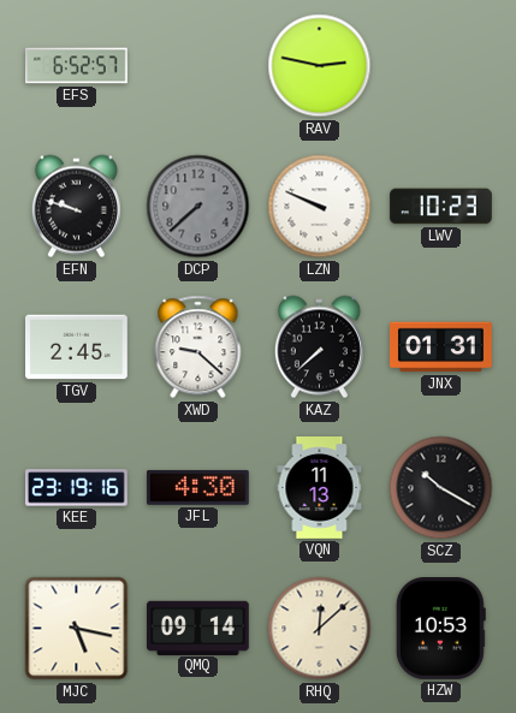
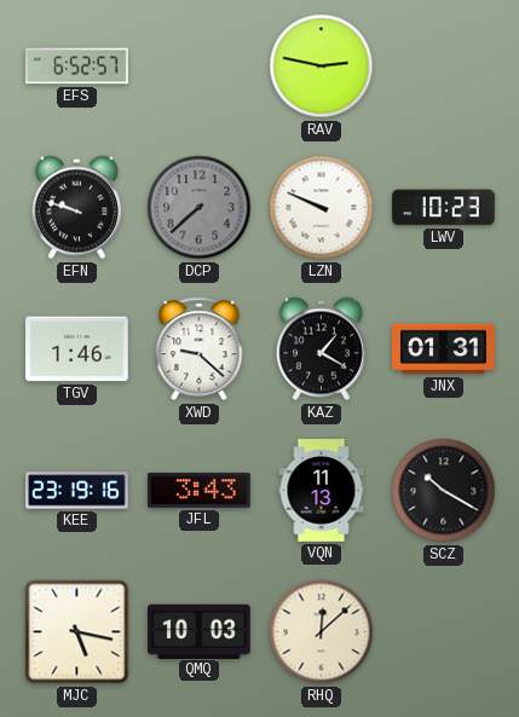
TGV: 2:45 -> 1:46 (77, 349)
KAZ: 7:38 -> 1:20 (321, 349)
JFL: 4:30 -> 3:43 (198, 490)
QMQ: 09:14 -> 10:03 (198, 631)
HZW: 10:53 -> none (440, 629)
